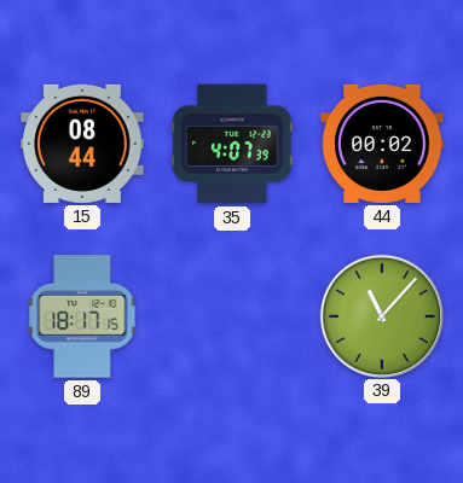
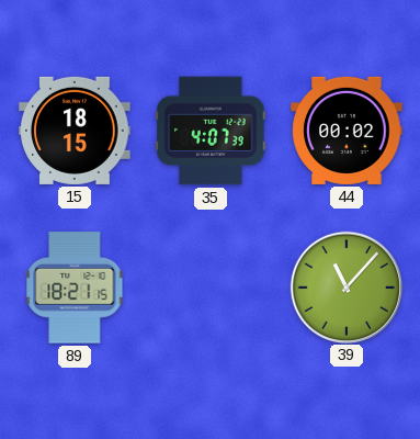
15: 08:44 -> 18:15 (75, 131)
89: 18:17 -> 18:21 (75, 288)
